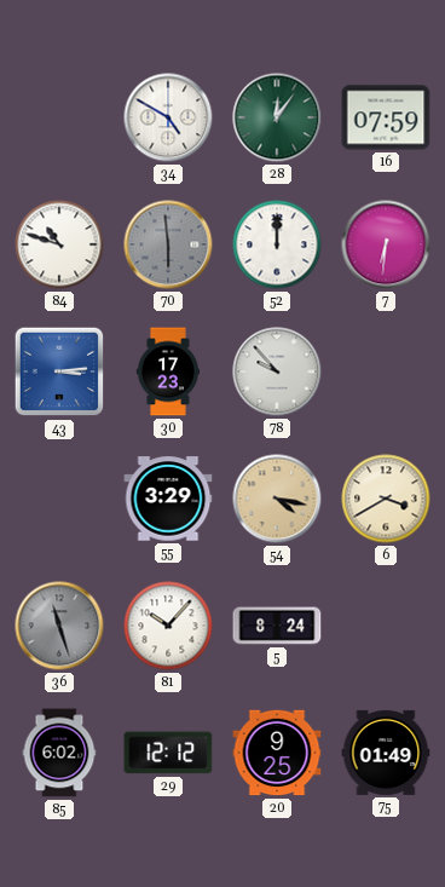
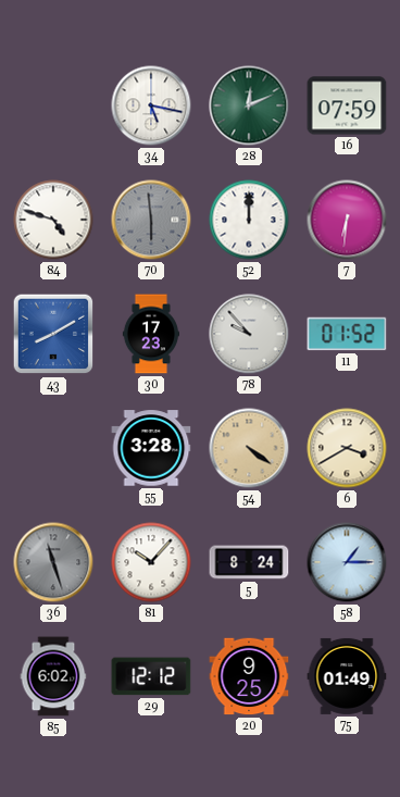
34: 4:50 -> 5:17 (151, 105)
28: 12:06 -> 12:11 (249, 105)
84: 10:48 -> 4:48 (53, 220)
43: 3:14 -> 8:10 (53, 334)
11: none -> 01:52 (347, 334)
55: 3:29 -> 3:28 (151, 448)
54: 4:17 -> 4:21 (249, 448)
58: none -> 1:15 (347, 562)
